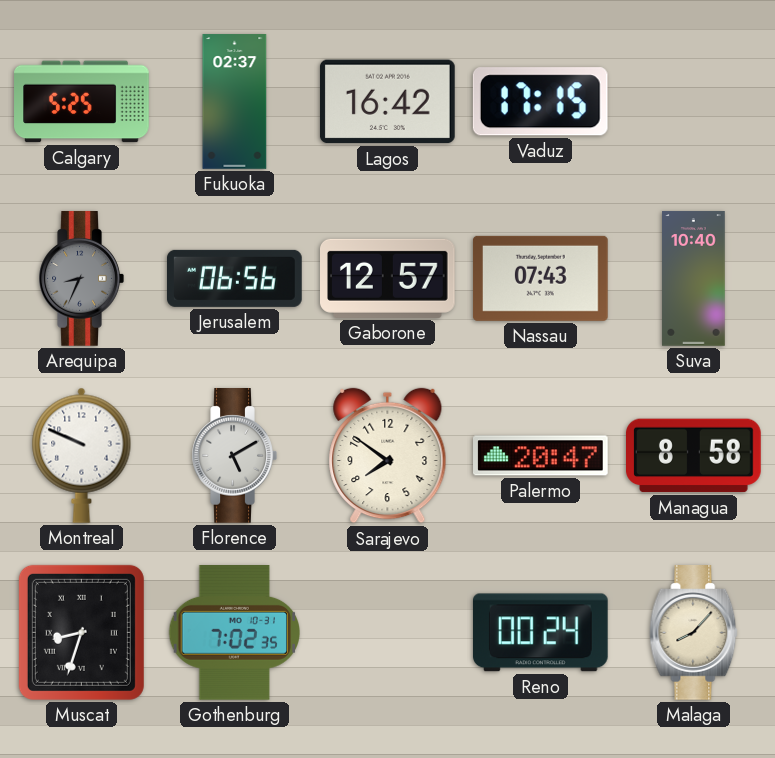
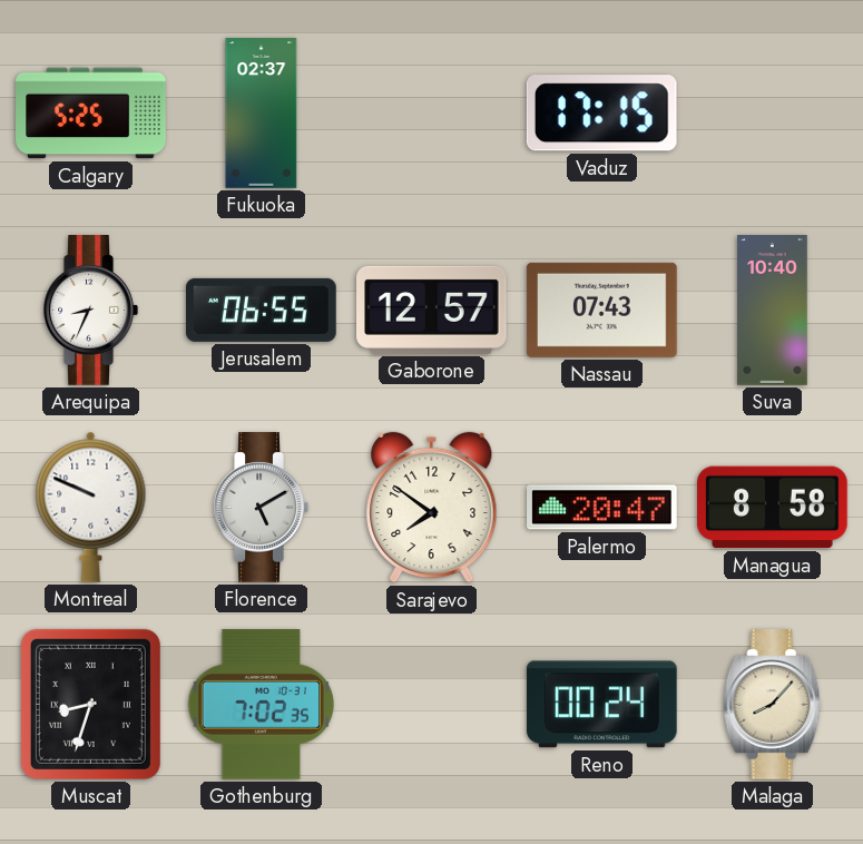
Lagos: 16:42 -> none (387, 102)
Arequipa dial: grey -> white (90, 311)
Jerusalem: 06:56 -> 06:55 (262, 310)
